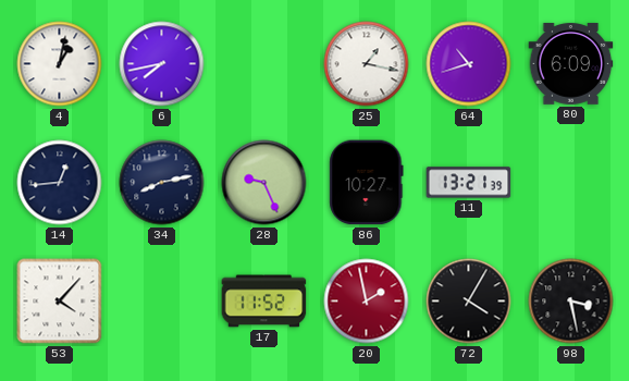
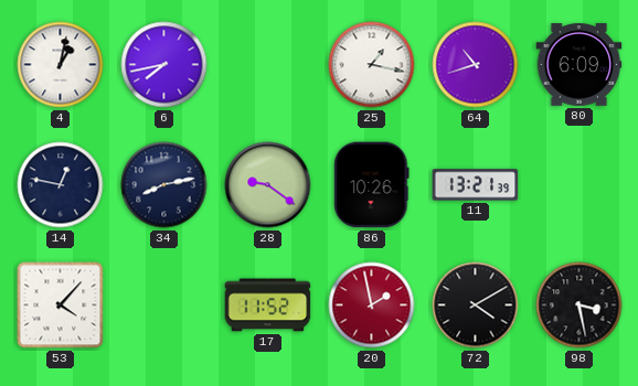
14: 12:44 -> 12:47 (61, 185)
28: 9:26 -> 9:21 (268, 185)
86: 10:27 -> 10:26 (372, 185)
72: 4:05 -> 4:10 (476, 305)
